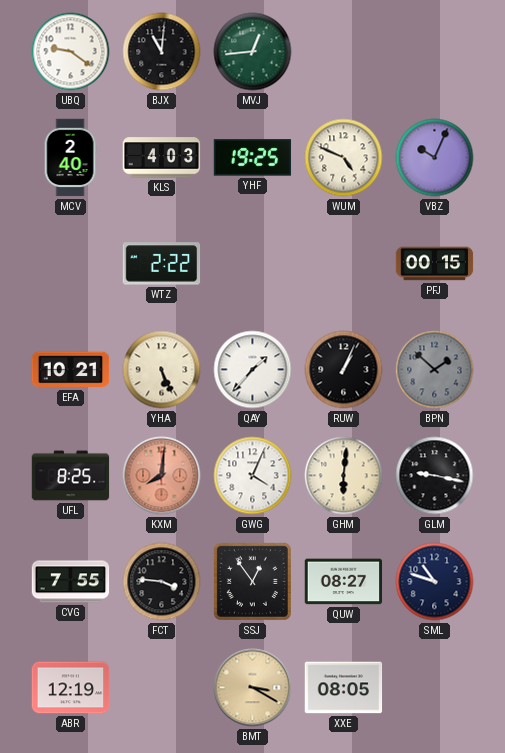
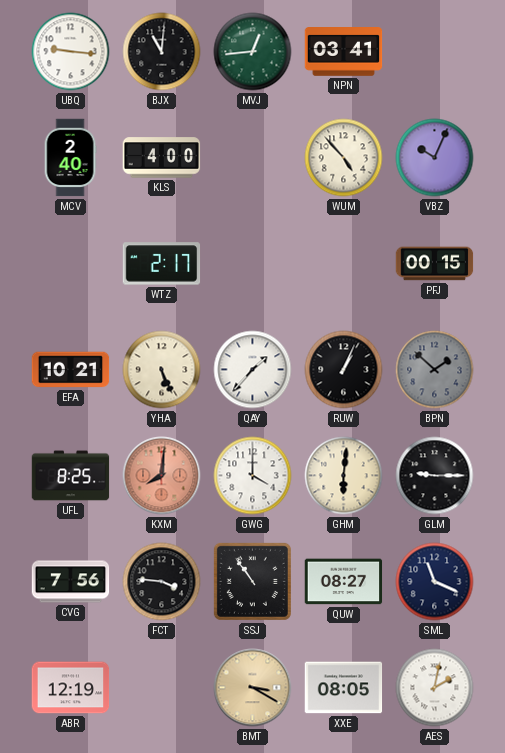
UBQ: 9:21 -> 9:16 (71, 52)
NPN: none -> 03:41 (344, 52)
KLS: 4:03 -> 4:00 (162, 158)
YHF: 19:25 -> none (253, 158)
WUM: 4:49 -> 4:53 (344, 158)
WTZ: 2:22 -> 2:17 (162, 264)
GWG: 4:04 -> 4:00 (253, 476)
GLM: 9:17 -> 9:15 (435, 476)
CVG: 7:55 -> 7:56 (71, 582)
SSJ: 12:54 -> 10:54 (252, 581)
SML: 10:48 -> 11:19 (435, 582)
AES: none -> 2:02 (435, 688)
